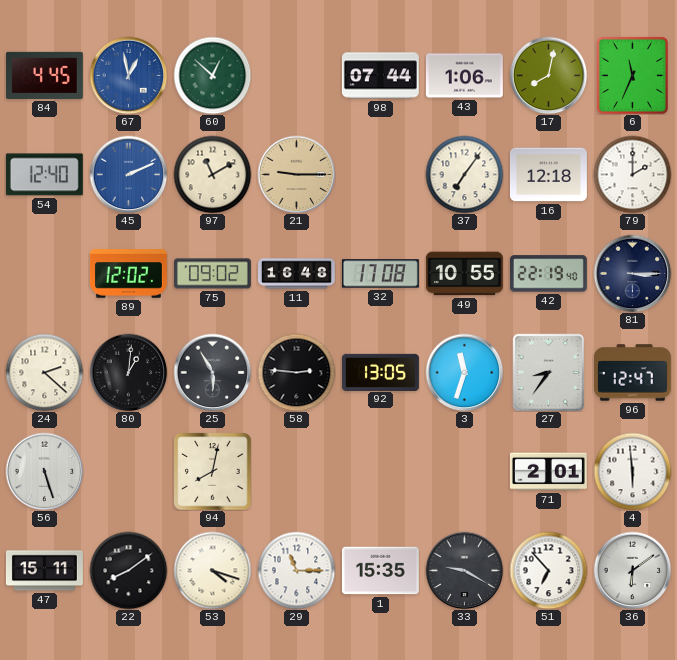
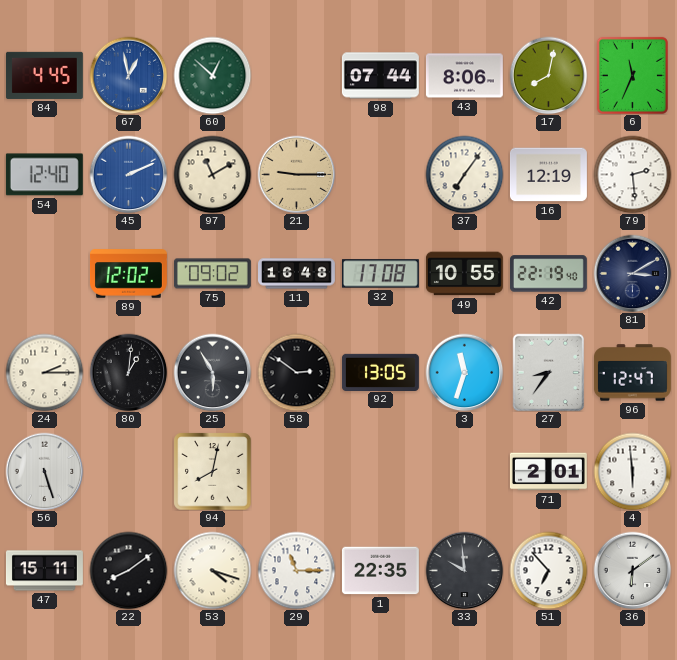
43: 1:06 -> 8:06 (464, 76)
16: 12:18 -> 12:19 (548, 175)
79: 2:00 -> 2:29 (632, 174)
81: 3:15 -> 3:10 (632, 273)
24: 2:22 -> 2:15 (44, 372)
58: 2:46 -> 2:51 (296, 372)
1: 15:35 -> 22:35 (380, 571)
33: 9:20 -> 9:59 (464, 570)
